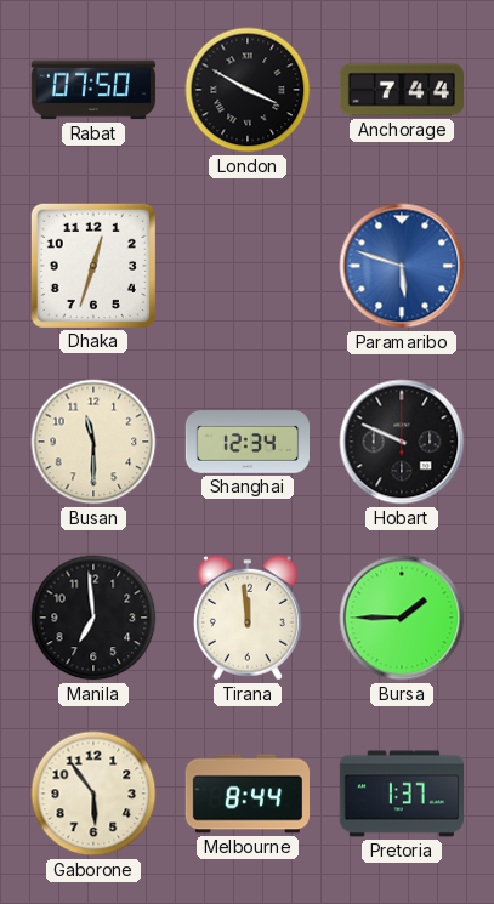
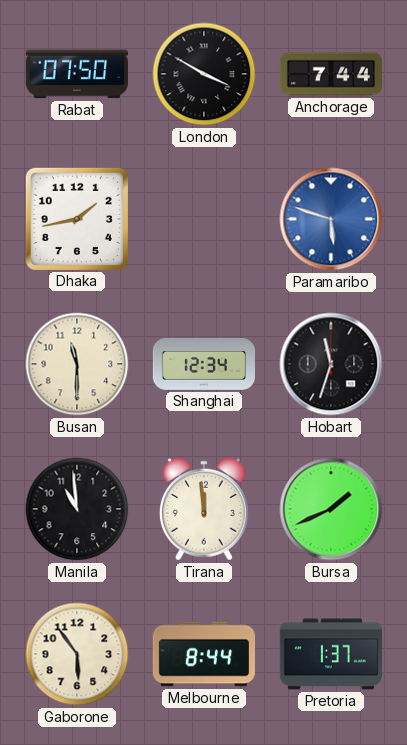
Dhaka: 12:33 -> 1:43 (77, 219)
Hobart: 9:49 -> 11:33 (331, 364)
Manila: 6:59 -> 10:59 (77, 509)
Bursa: 1:45 -> 1:41 (331, 509)
